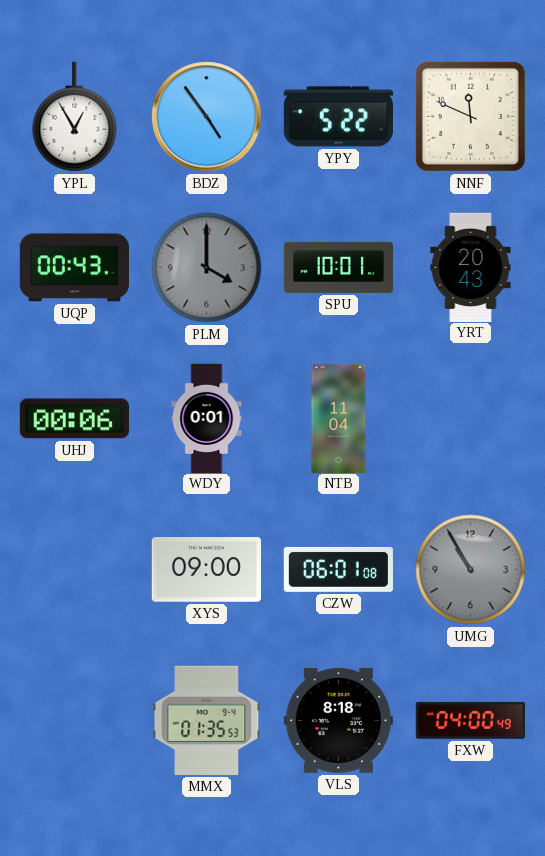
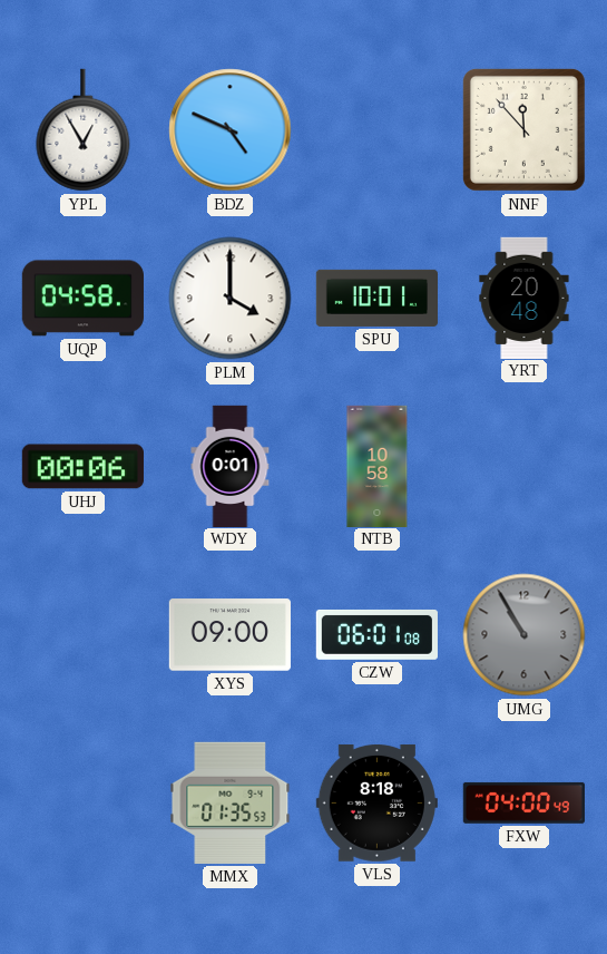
BDZ: 4:54 -> 4:49 (231, 130)
YPY: 5:22 -> none (338, 117)
NNF: 11:49 -> 11:53 (523, 129)
UQP: 00:43 -> 04:58 (82, 299)
PLM dial: grey -> white (231, 299)
YRT: 20:43 -> 20:48 (525, 298)
NTB: 11:04 -> 10:58 (378, 466)
